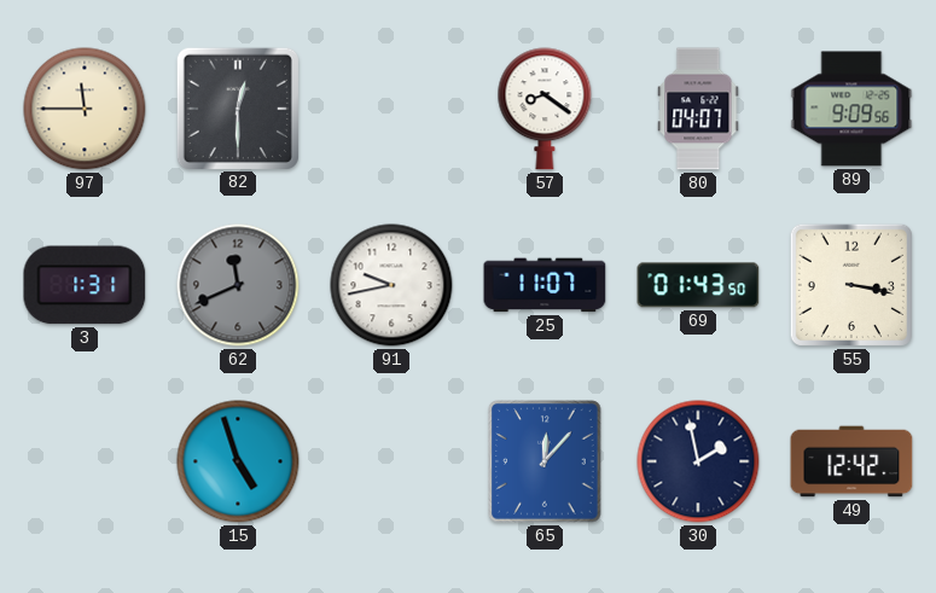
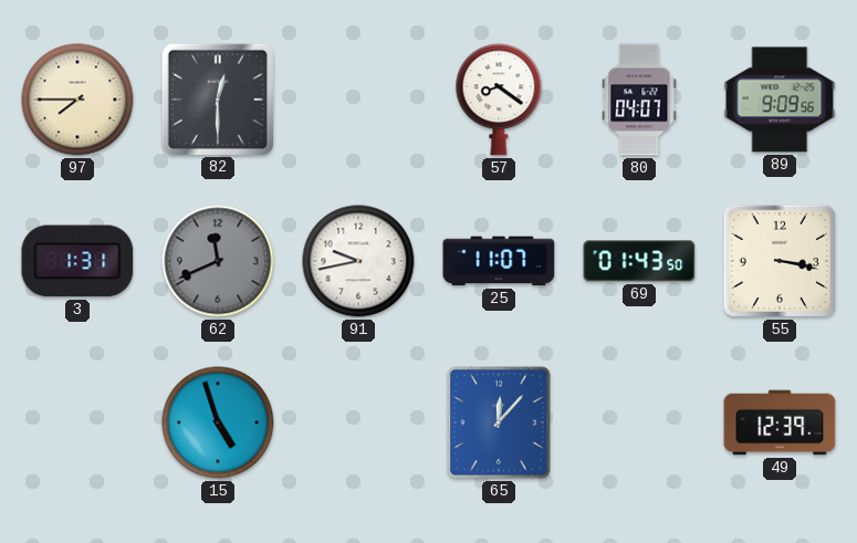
97: 11:45 -> 7:45 (77, 100)
30: 1:58 -> none (698, 461)
49: 12:42 -> 12:39 (780, 422)
